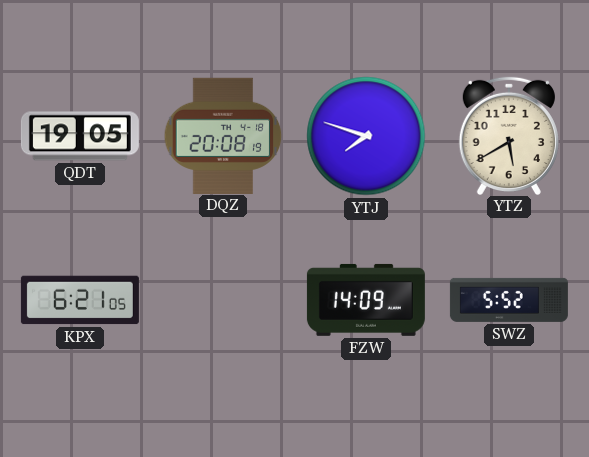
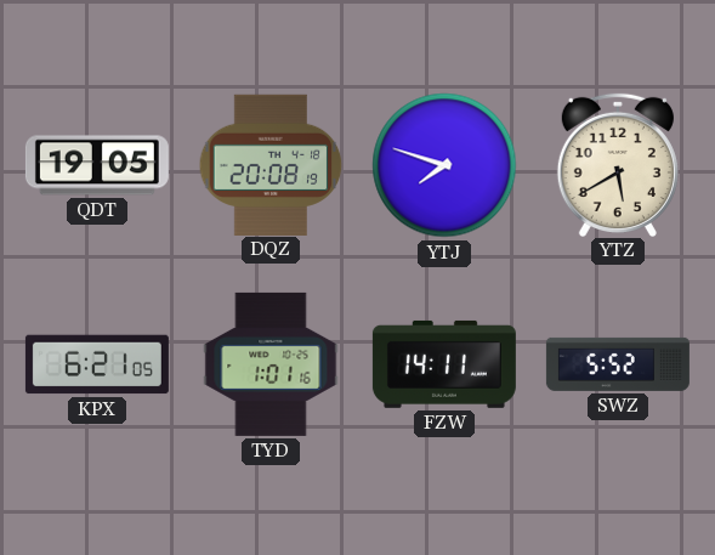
TYD: none -> 1:01 (271, 364)
FZW: 14:09 -> 14:11 (444, 364)
